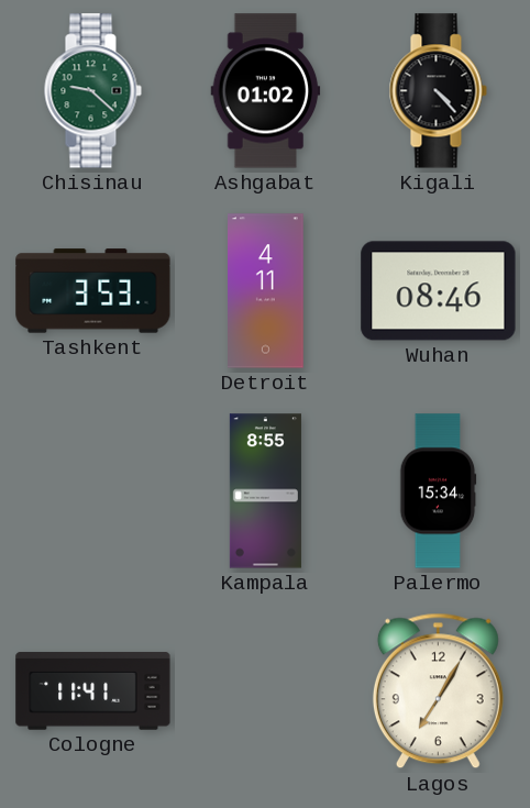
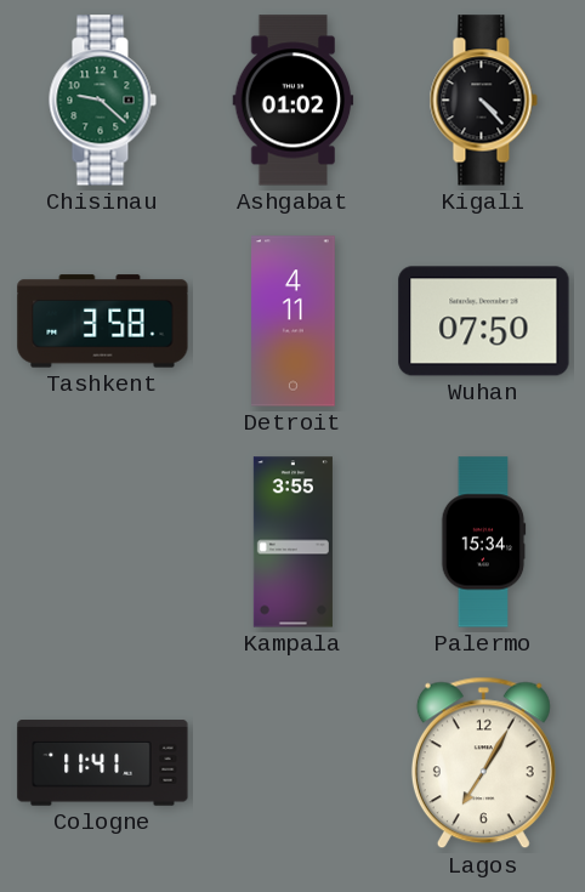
Tashkent: 3:53 -> 3:58 (103, 322)
Wuhan: 08:46 -> 07:50 (484, 322)
Kampala: 8:55 -> 3:55 (292, 542)
